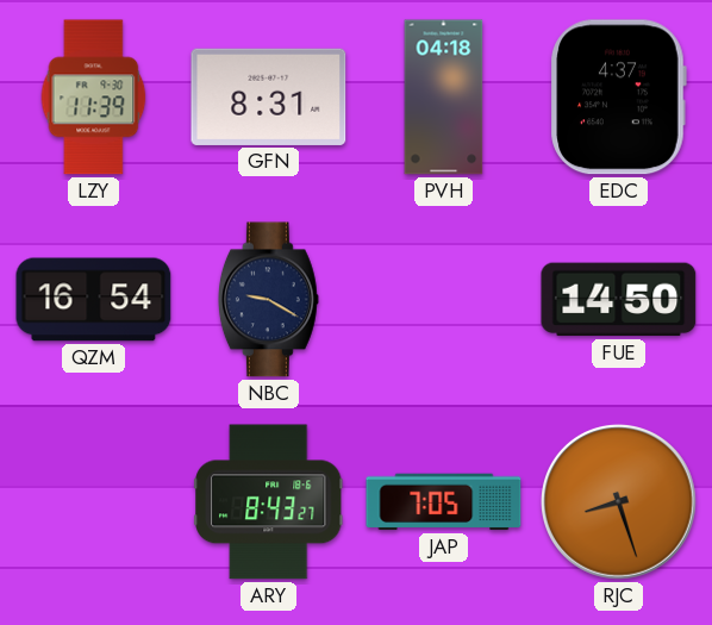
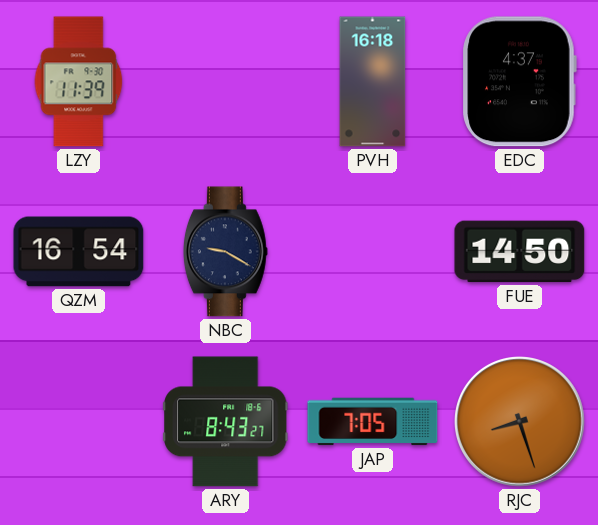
GFN: 8:31 -> none (269, 96)
PVH: 04:18 -> 16:18 (373, 82)
